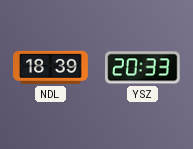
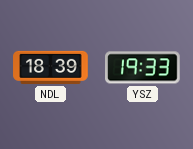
YSZ: 20:33 -> 19:33 (143, 68)
